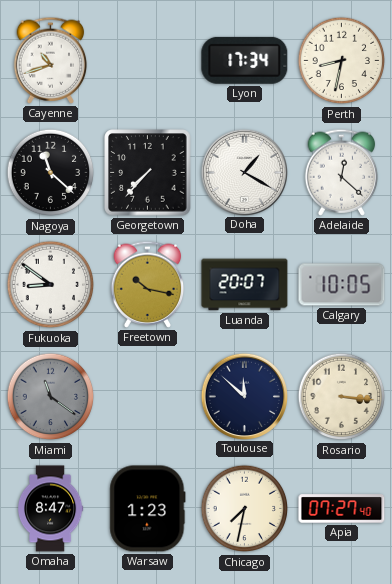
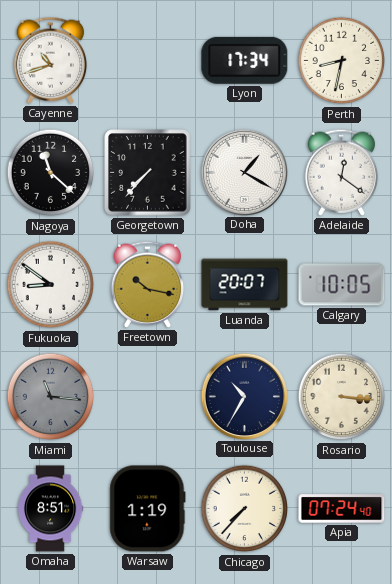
Adelaide: 12:22 -> 12:21 (342, 172)
Miami: 11:21 -> 11:16 (51, 397)
Toulouse: 11:52 -> 10:35 (244, 396)
Omaha: 8:47 -> 8:51 (50, 509)
Warsaw: 1:23 -> 1:19 (148, 509)
Chicago: 7:32 -> 7:37 (245, 509)
Apia: 07:27 -> 07:24 (342, 509)
